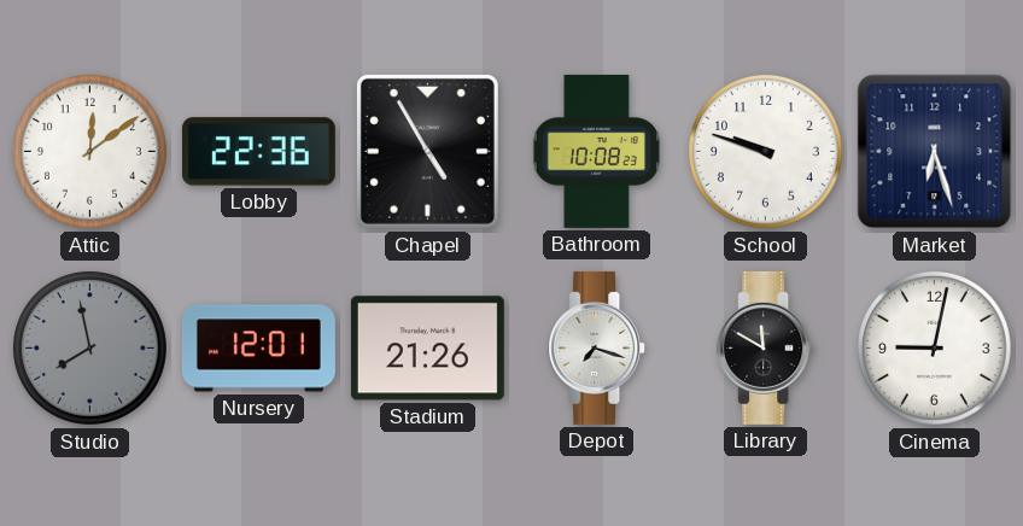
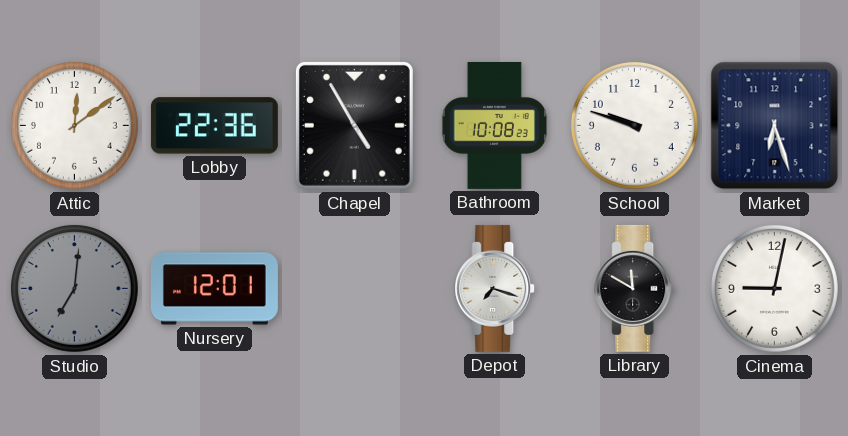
Studio: 7:58 -> 7:01 (74, 288)
Stadium: 21:26 -> none (427, 349)
